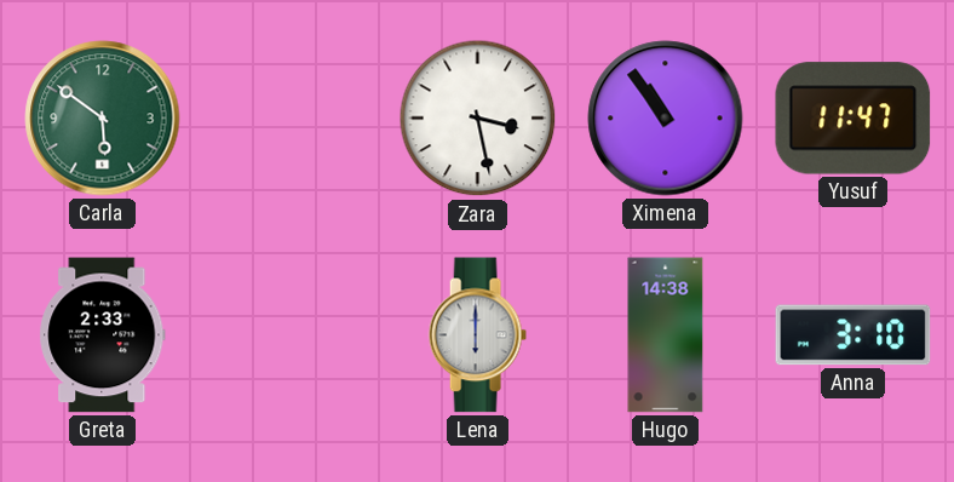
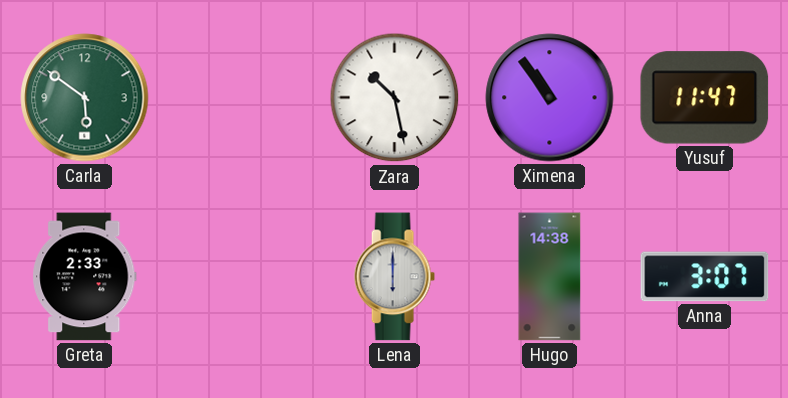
Zara: 3:28 -> 10:28 (395, 98)
Anna: 3:10 -> 3:07 (705, 277)
